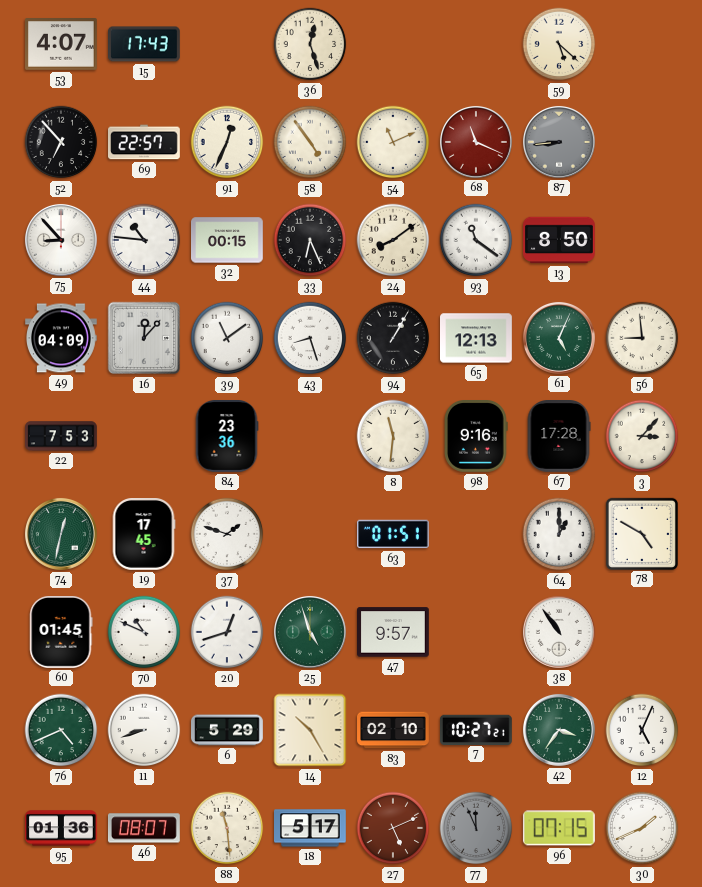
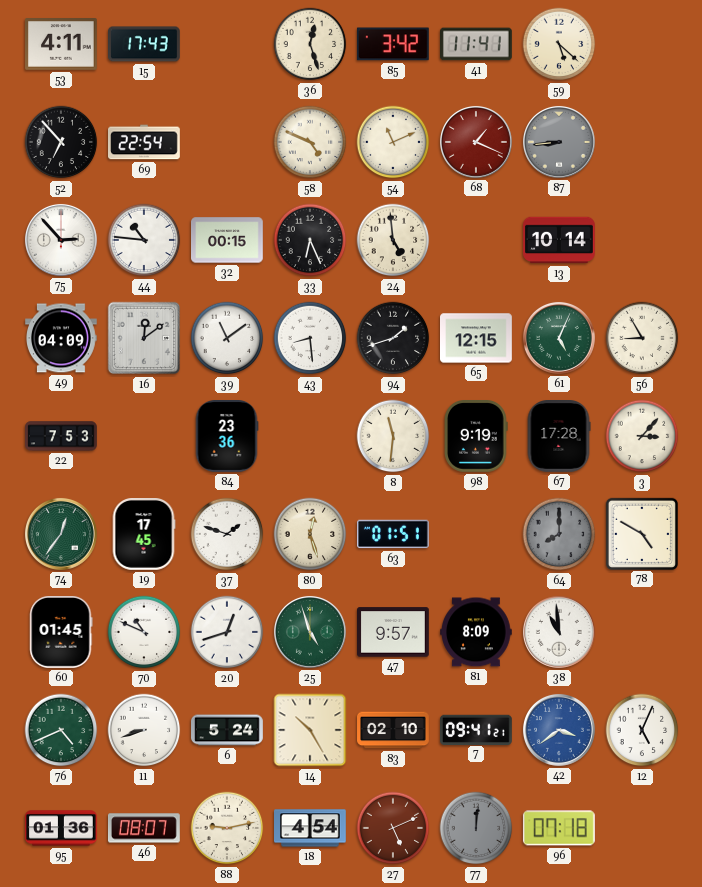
53: 4:07 -> 4:11 (62, 45)
85: none -> 3:42 (393, 44)
41: none -> 11:41 (477, 44)
69: 22:57 -> 22:54 (145, 142)
91: 12:34 -> none (227, 142)
58: 4:54 -> 4:49 (310, 142)
68: 11:19 -> 1:19 (476, 142)
75: 8:53 -> 2:53 (61, 240)
24: 8:09 -> 4:59 (393, 240)
93: 11:21 -> none (476, 240)
13: 8:50 -> 10:14 (560, 240)
16: 12:07 -> 12:09 (144, 338)
43: 8:27 -> 8:29 (310, 338)
94: 1:05 -> 1:42 (393, 338)
65: 12:13 -> 12:15 (477, 338)
56: 8:59 -> 8:55 (642, 338)
98: 9:16 -> 9:19 (476, 437)
74: 12:32 -> 12:36 (61, 534)
80: none -> 12:27 (310, 534)
64: 1:00 -> 8:00 (559, 534)
64 dial: white -> grey (559, 534)
81: none -> 8:09 (477, 632)
38: 10:54 -> 10:59 (559, 632)
6: 5:29 -> 5:24 (228, 730)
7: 10:27 -> 09:41 (477, 729)
42: 3:36 -> 3:39 (559, 730)
42 dial: green -> blue (559, 730)
88: 11:29 -> 9:13 (227, 828)
18: 5:17 -> 4:54 (311, 828)
77: 11:56 -> 12:01 (476, 828)
96: 07:15 -> 07:18 (559, 828)
30: 1:41 -> none (642, 828)
